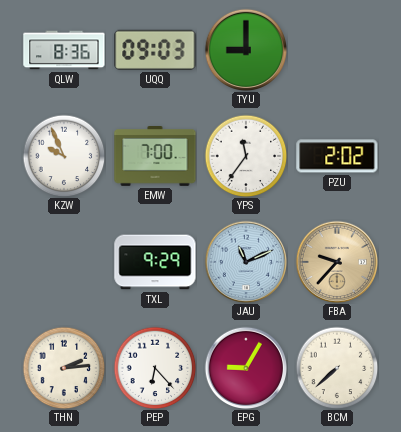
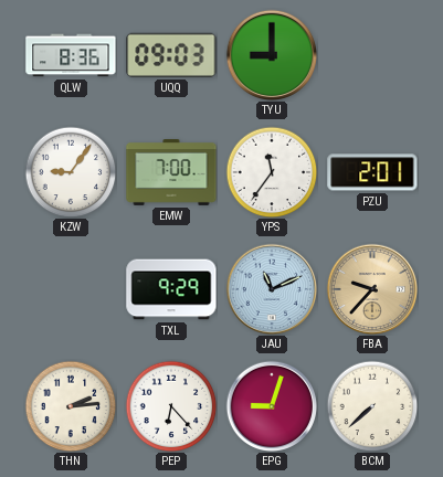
KZW: 9:56 -> 9:06 (71, 172)
PZU: 2:02 -> 2:01 (372, 172)
EPG: 9:05 -> 9:03 (271, 405)
